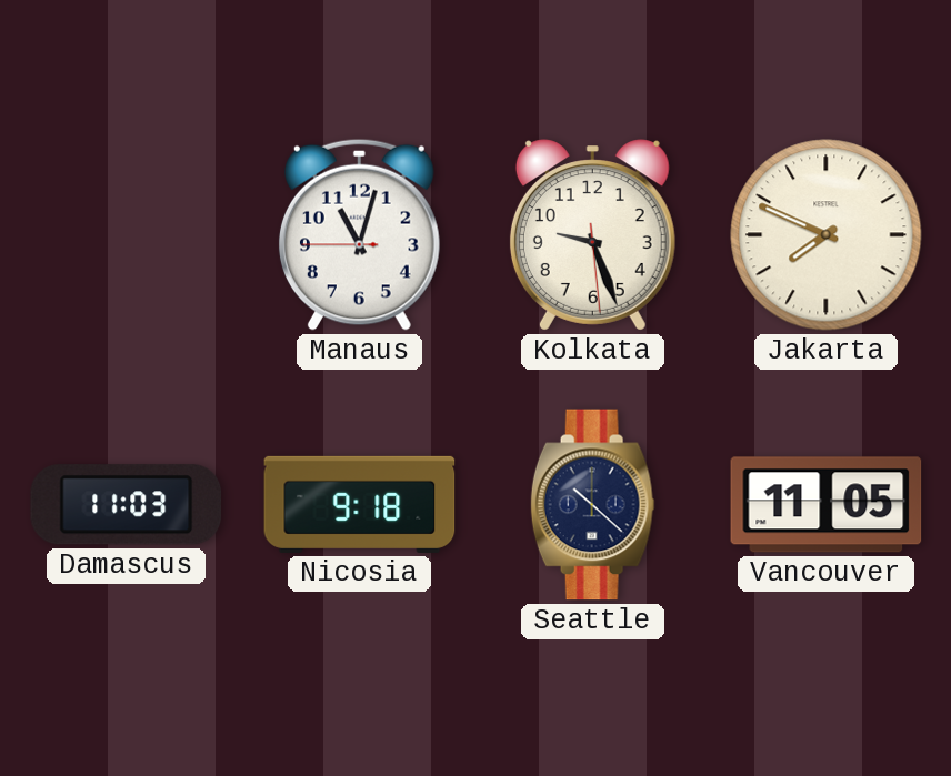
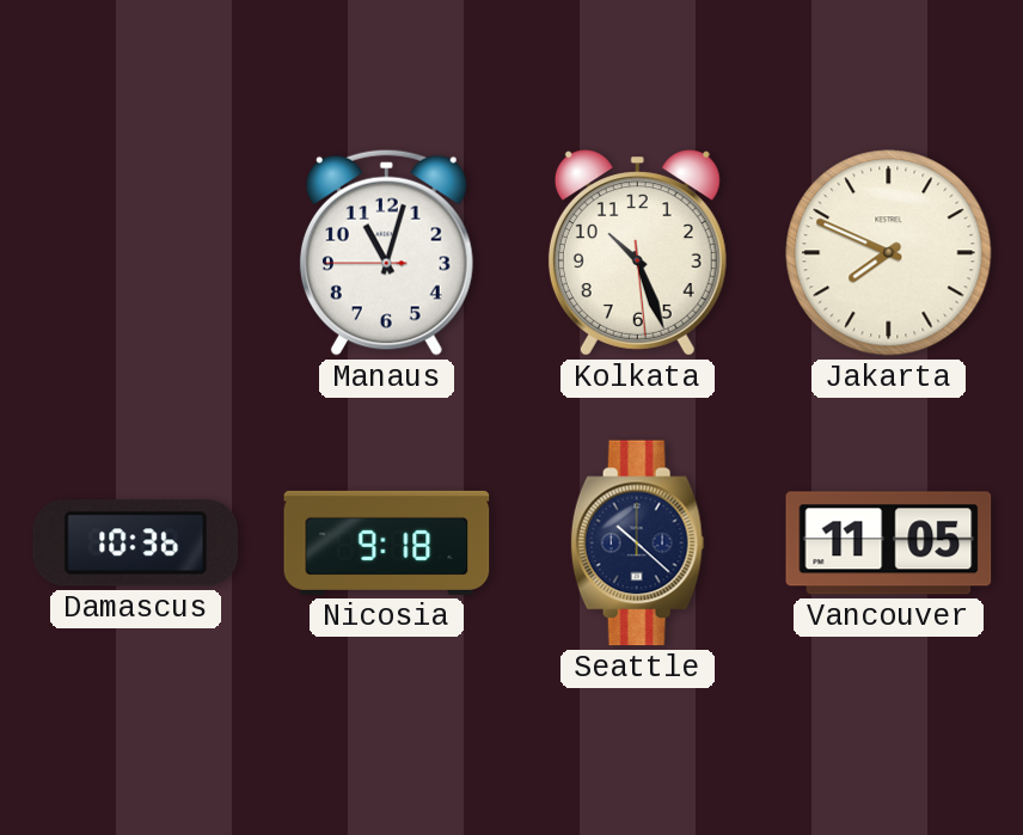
Kolkata: 9:26 -> 10:26 (637, 253)
Damascus: 11:03 -> 10:36 (136, 544)
